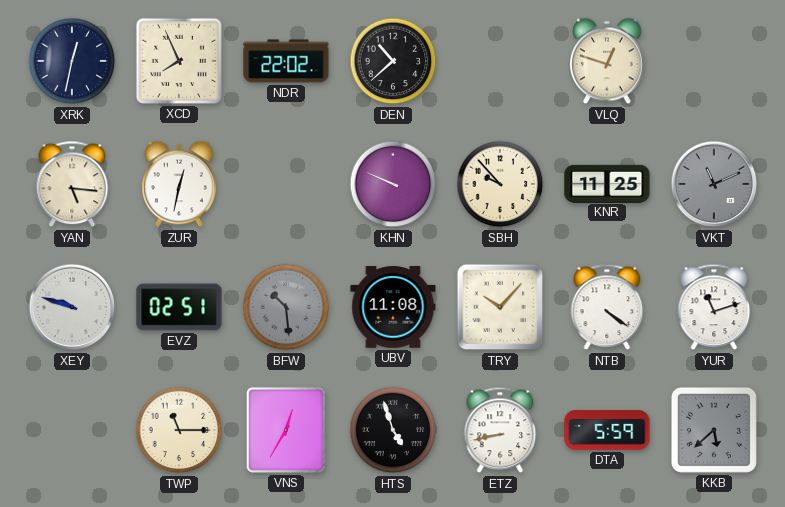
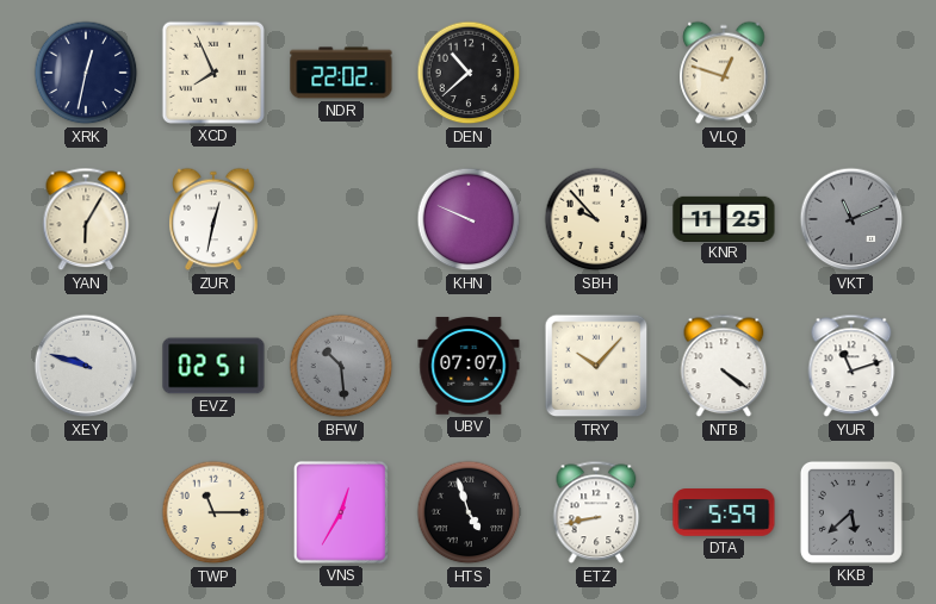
YAN: 5:16 -> 6:05 (86, 219)
UBV: 11:08 -> 07:07 (469, 366)
